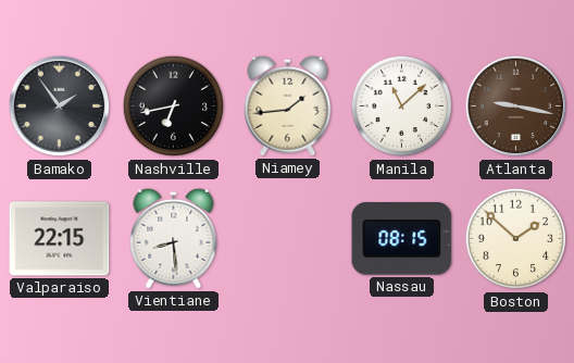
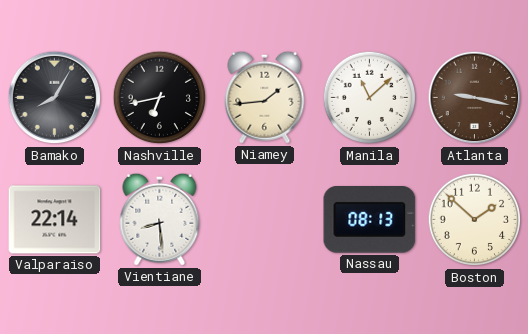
Bamako: 1:54 -> 8:05 (55, 98)
Valparaiso: 22:15 -> 22:14 (55, 220)
Nassau: 08:15 -> 08:13 (370, 220)
